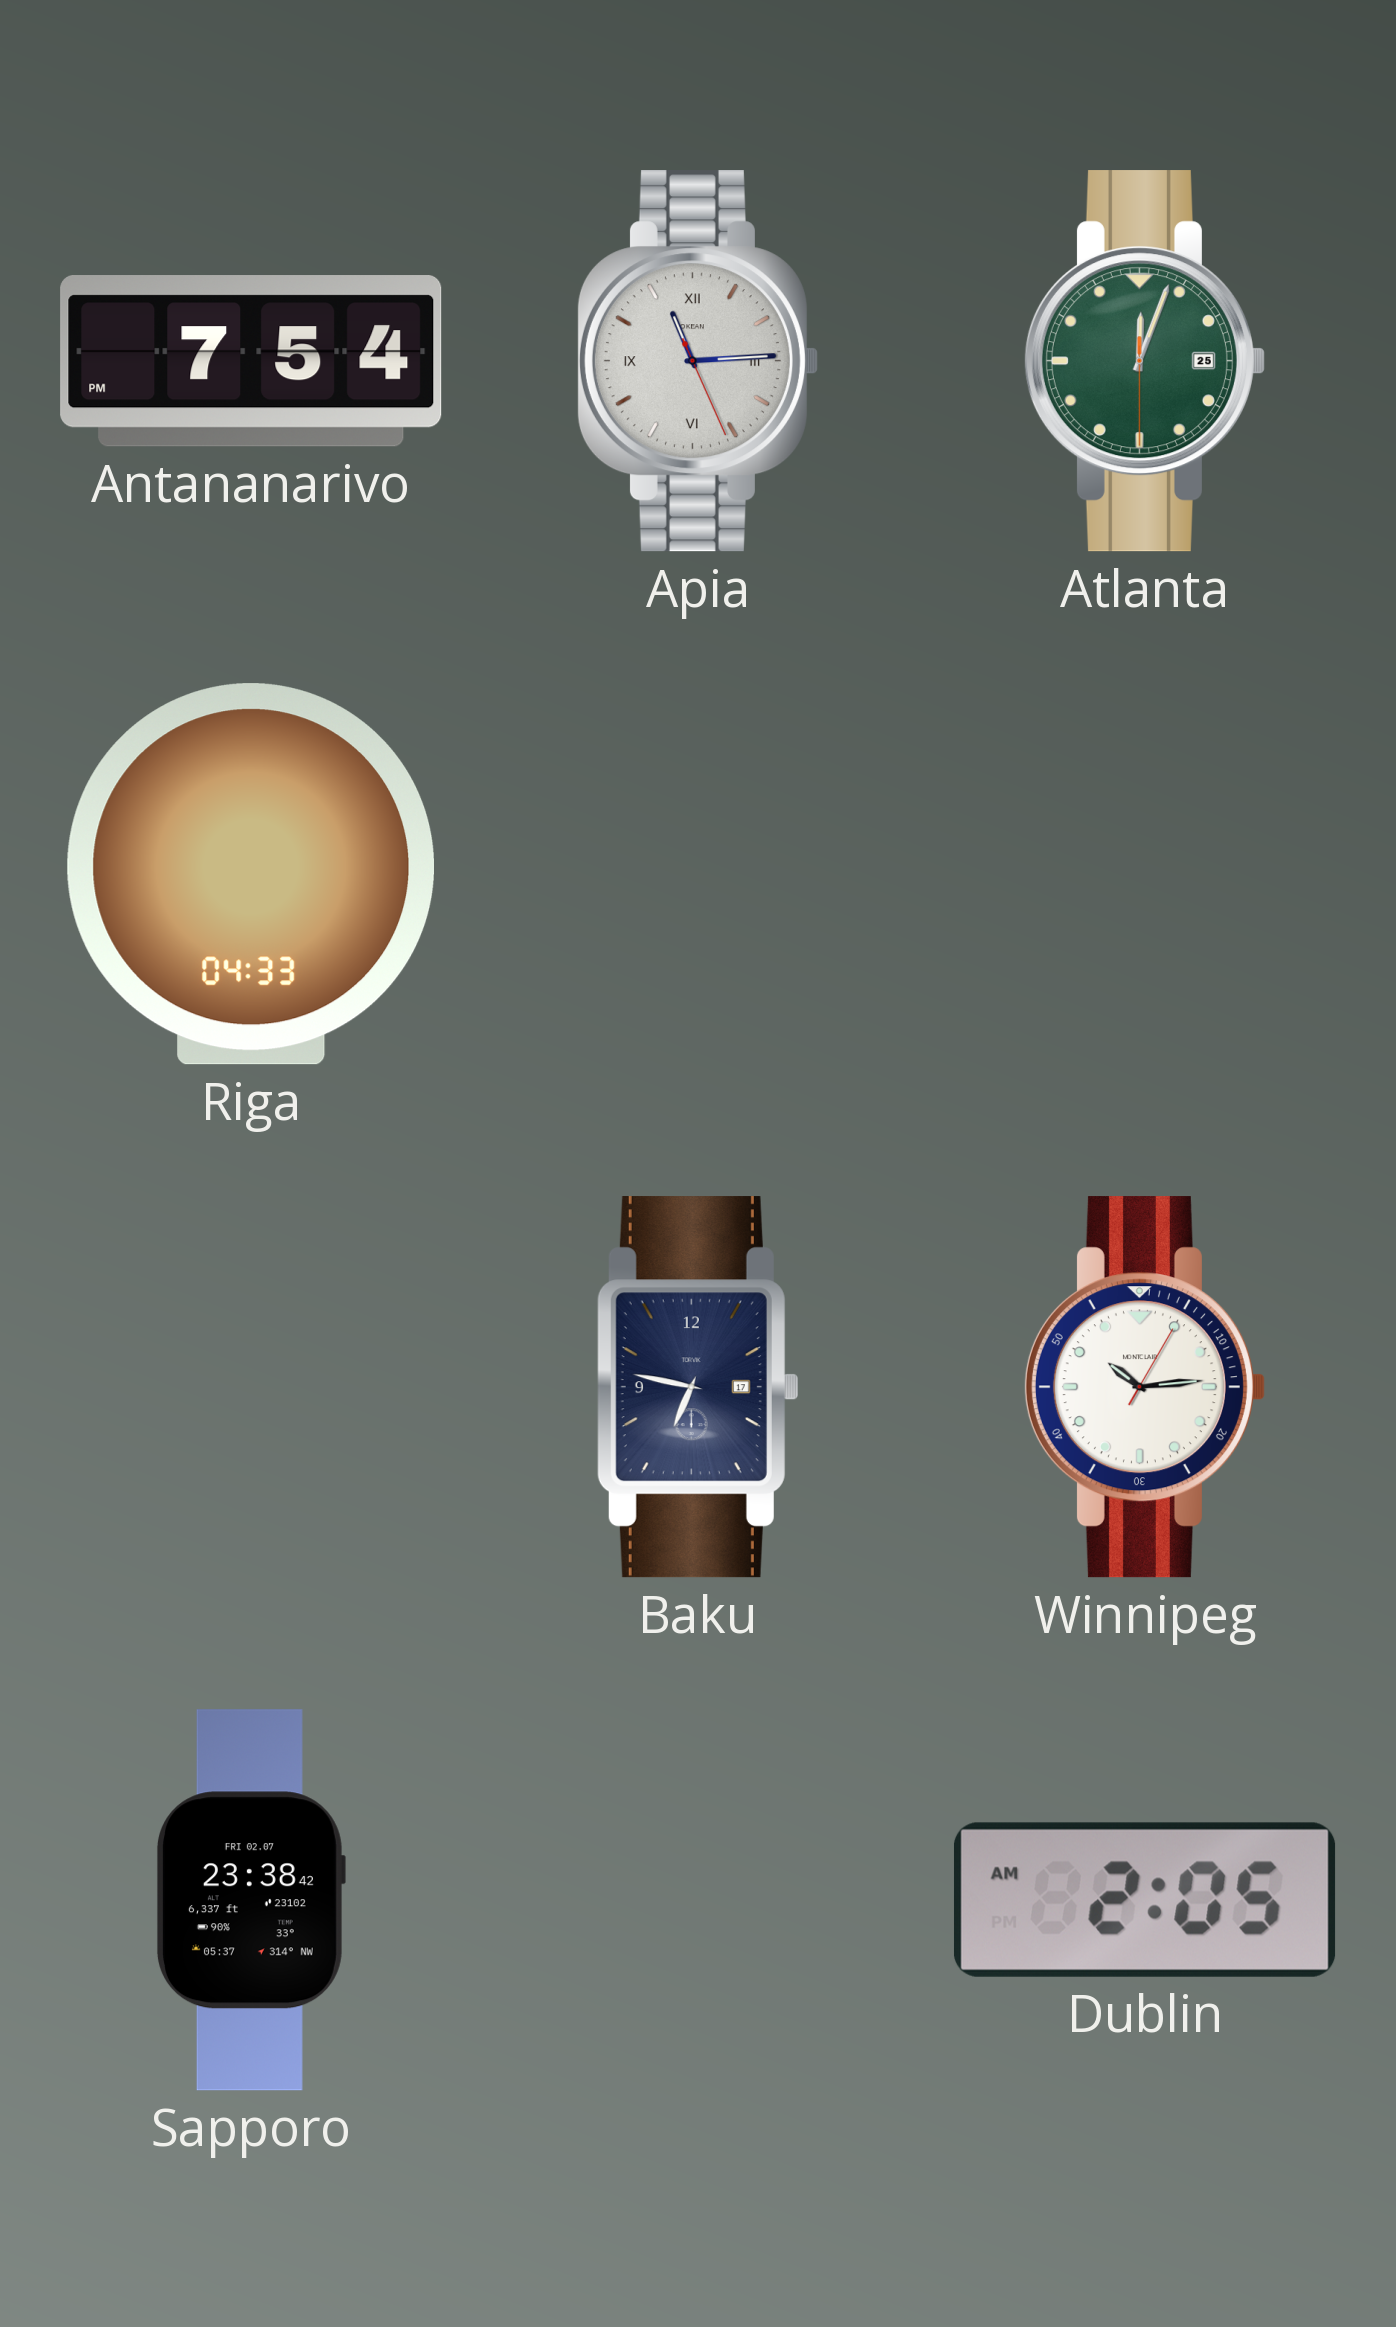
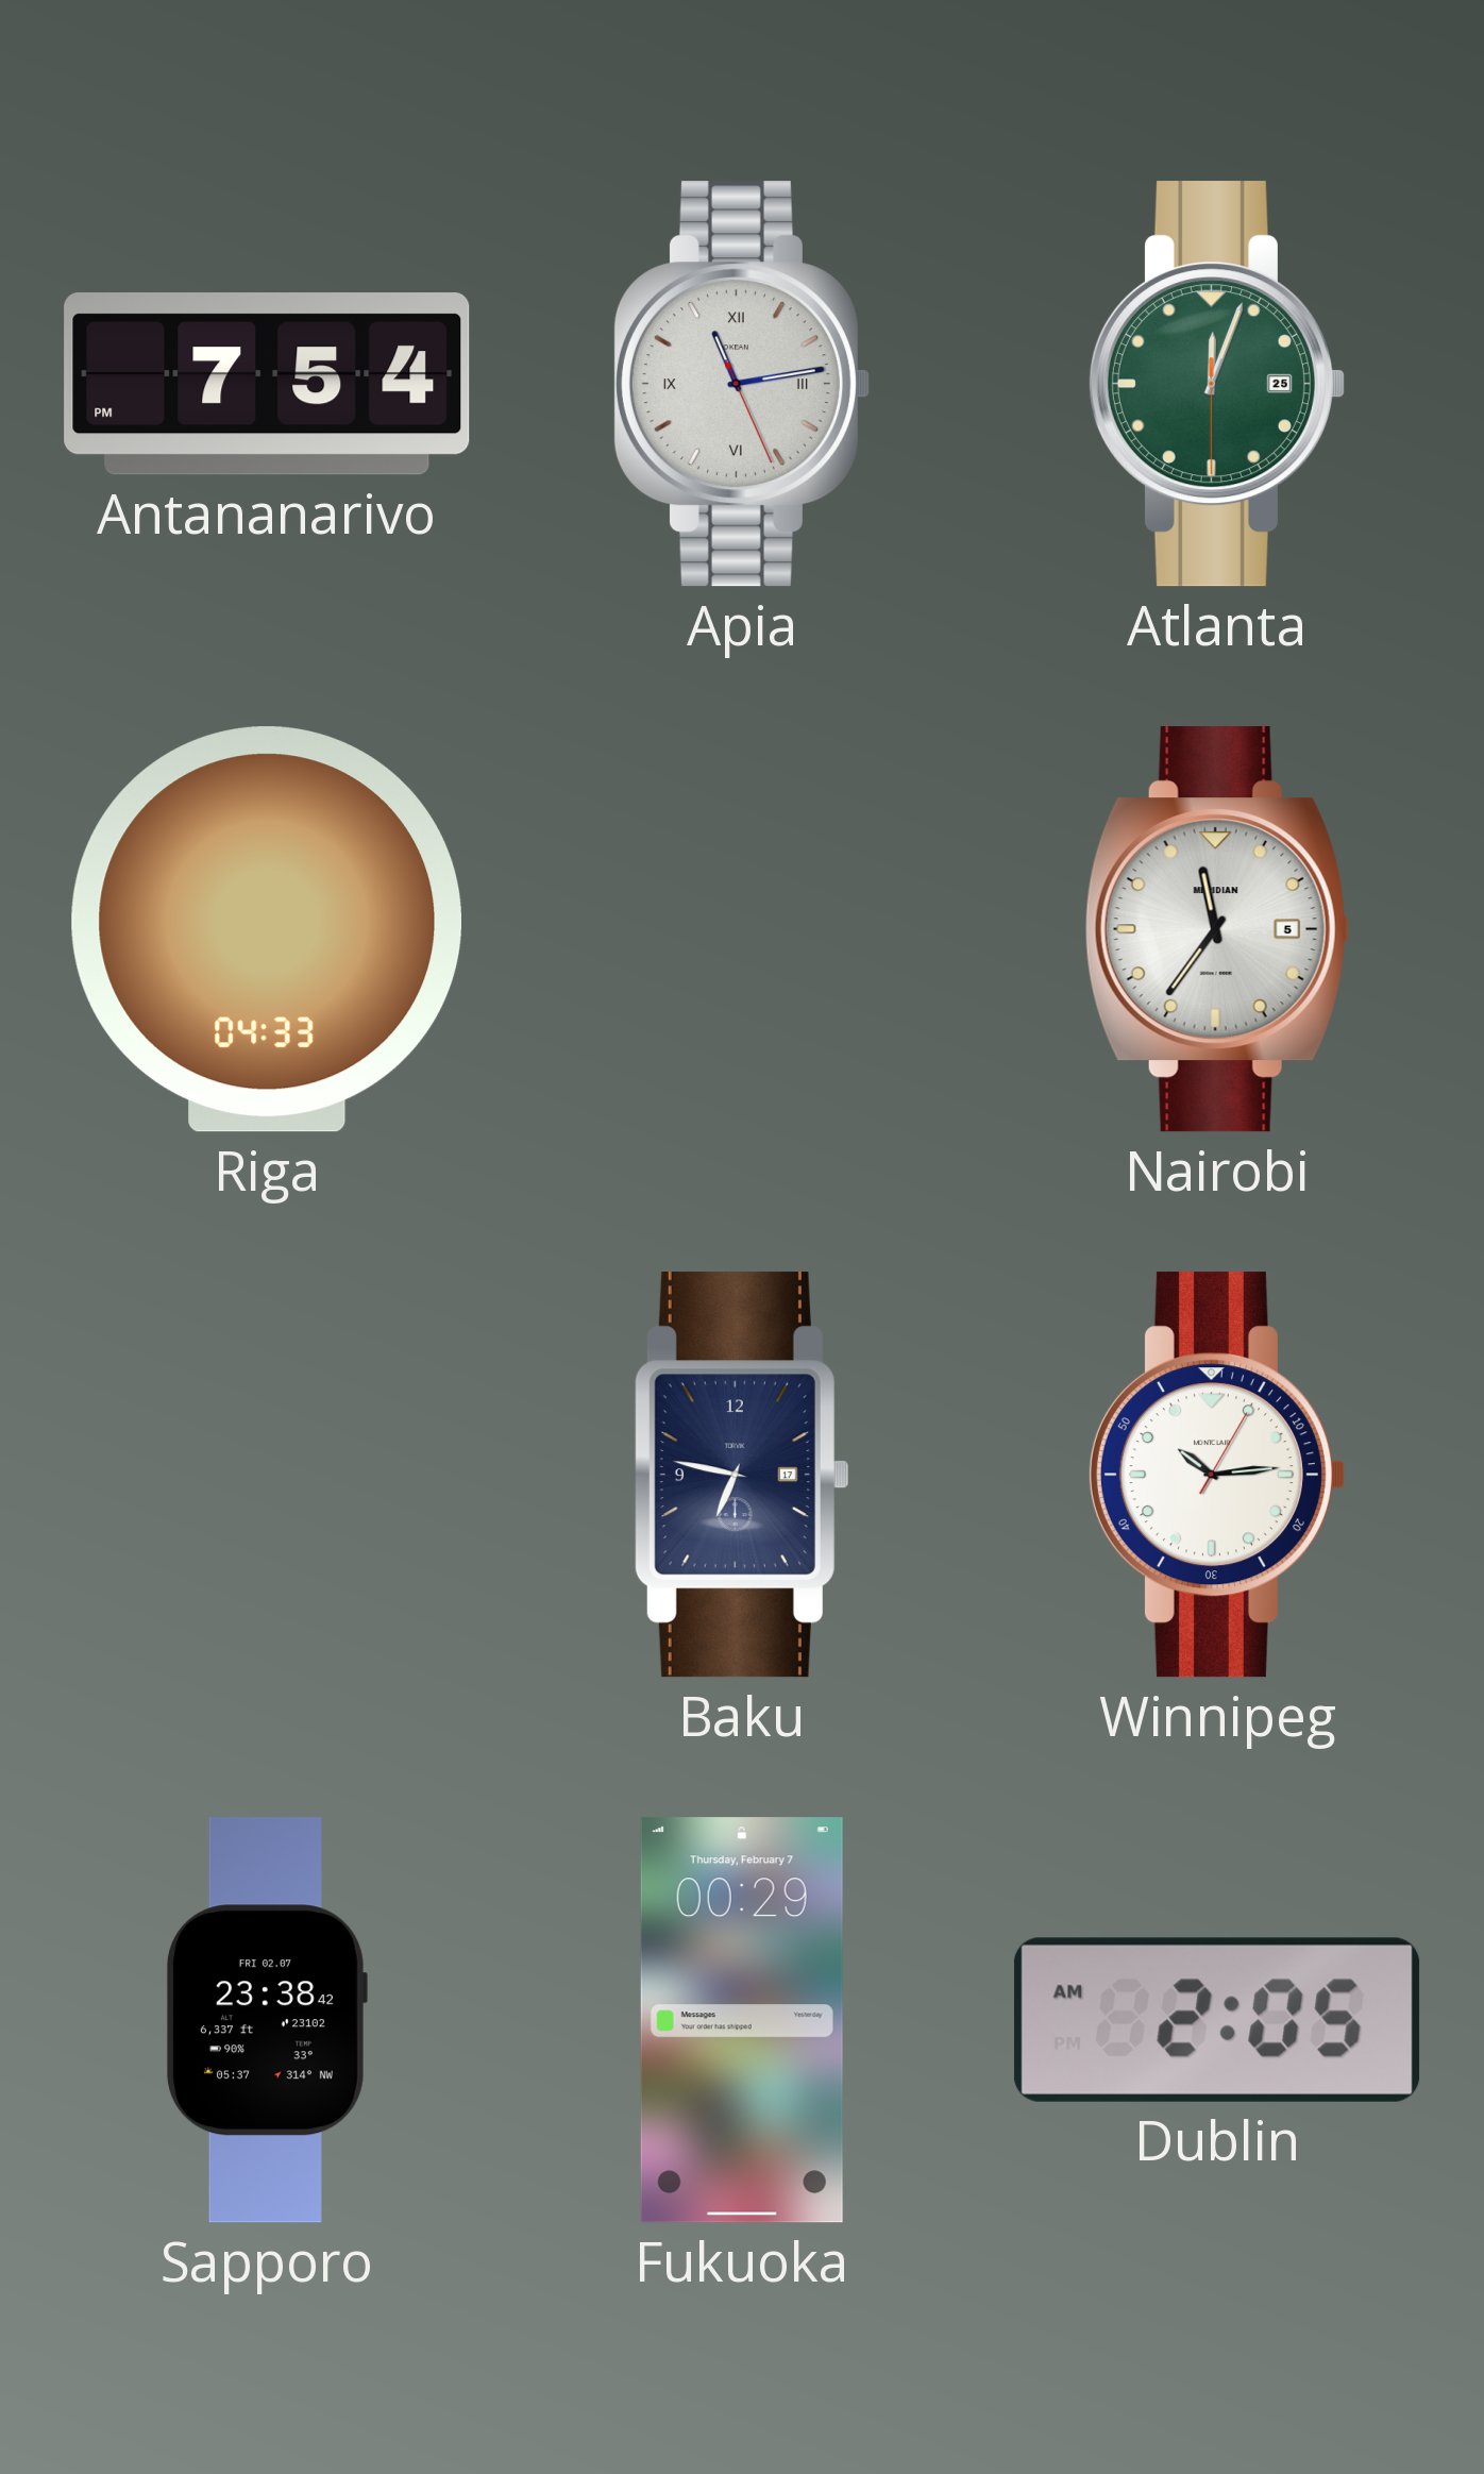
Apia: 11:14 -> 11:13 (741, 384)
Nairobi: none -> 11:36 (1217, 929)
Fukuoka: none -> 00:29 (742, 2020)
